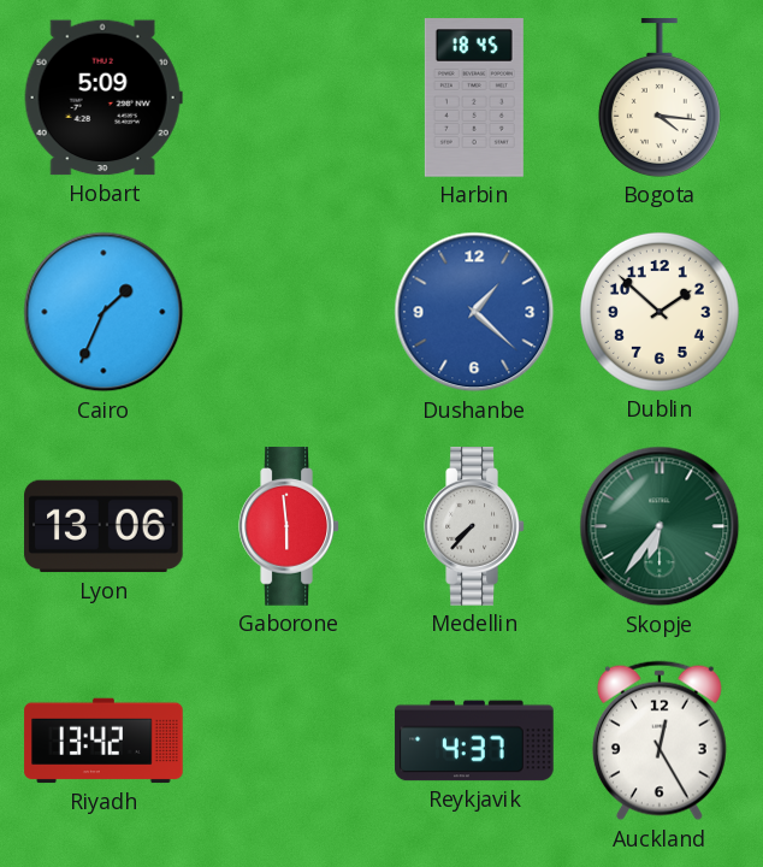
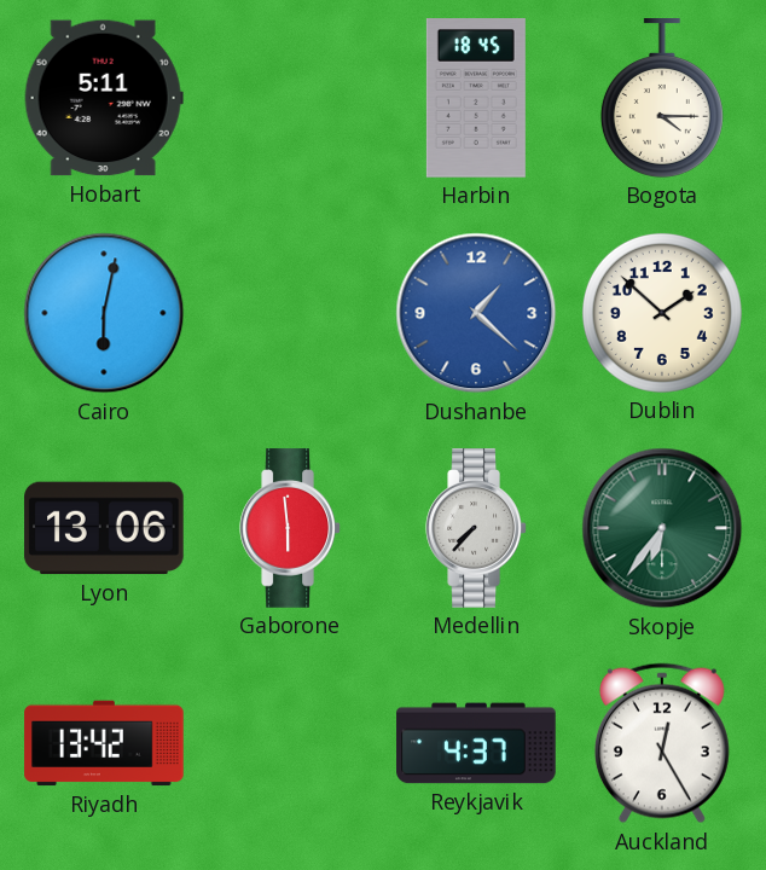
Hobart: 5:09 -> 5:11 (104, 98)
Bogota: 4:16 -> 4:15 (662, 98)
Cairo: 1:34 -> 6:02 (104, 313)
